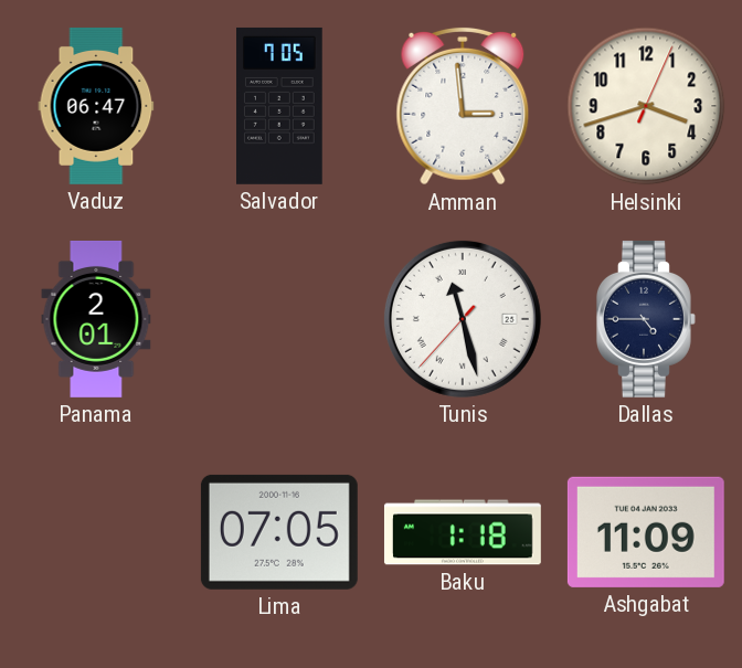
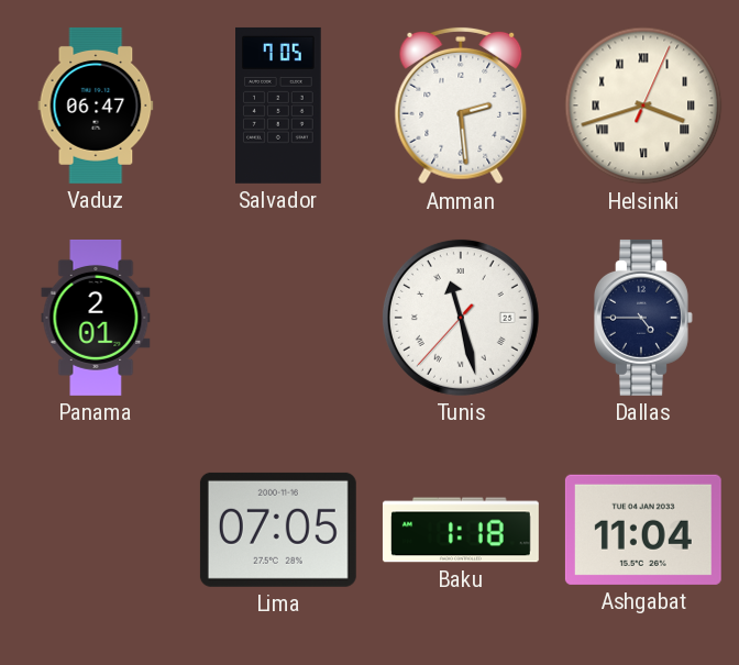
Amman: 2:59 -> 2:29 (461, 106)
Helsinki numerals: Arabic -> Roman (643, 106)
Ashgabat: 11:09 -> 11:04 (643, 530)
